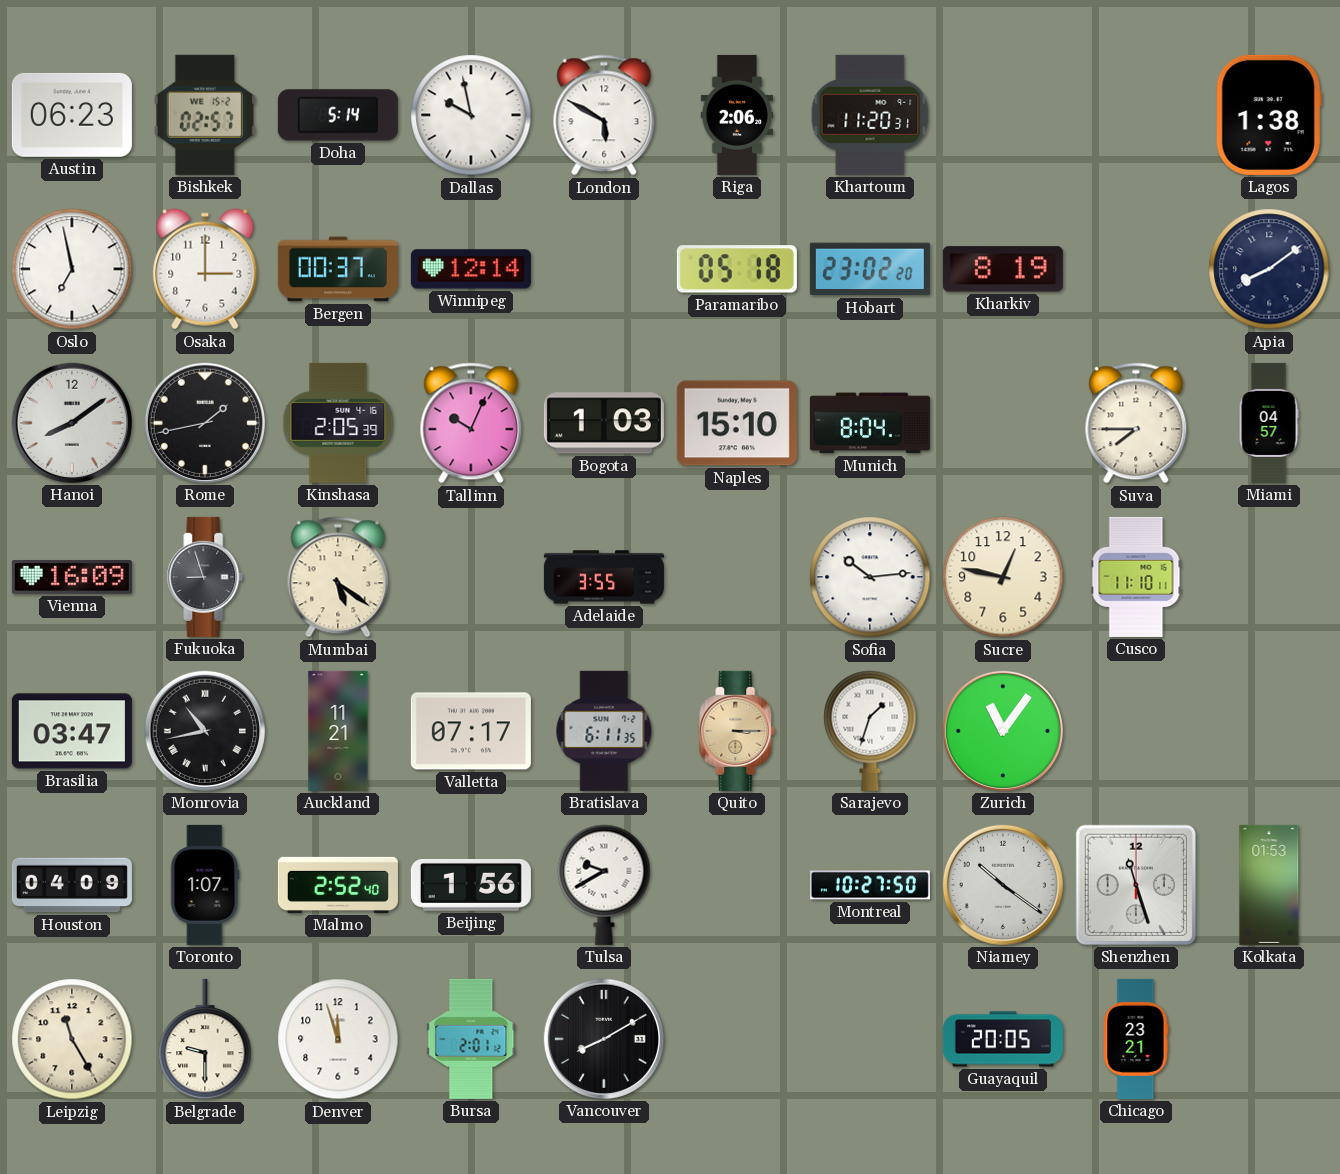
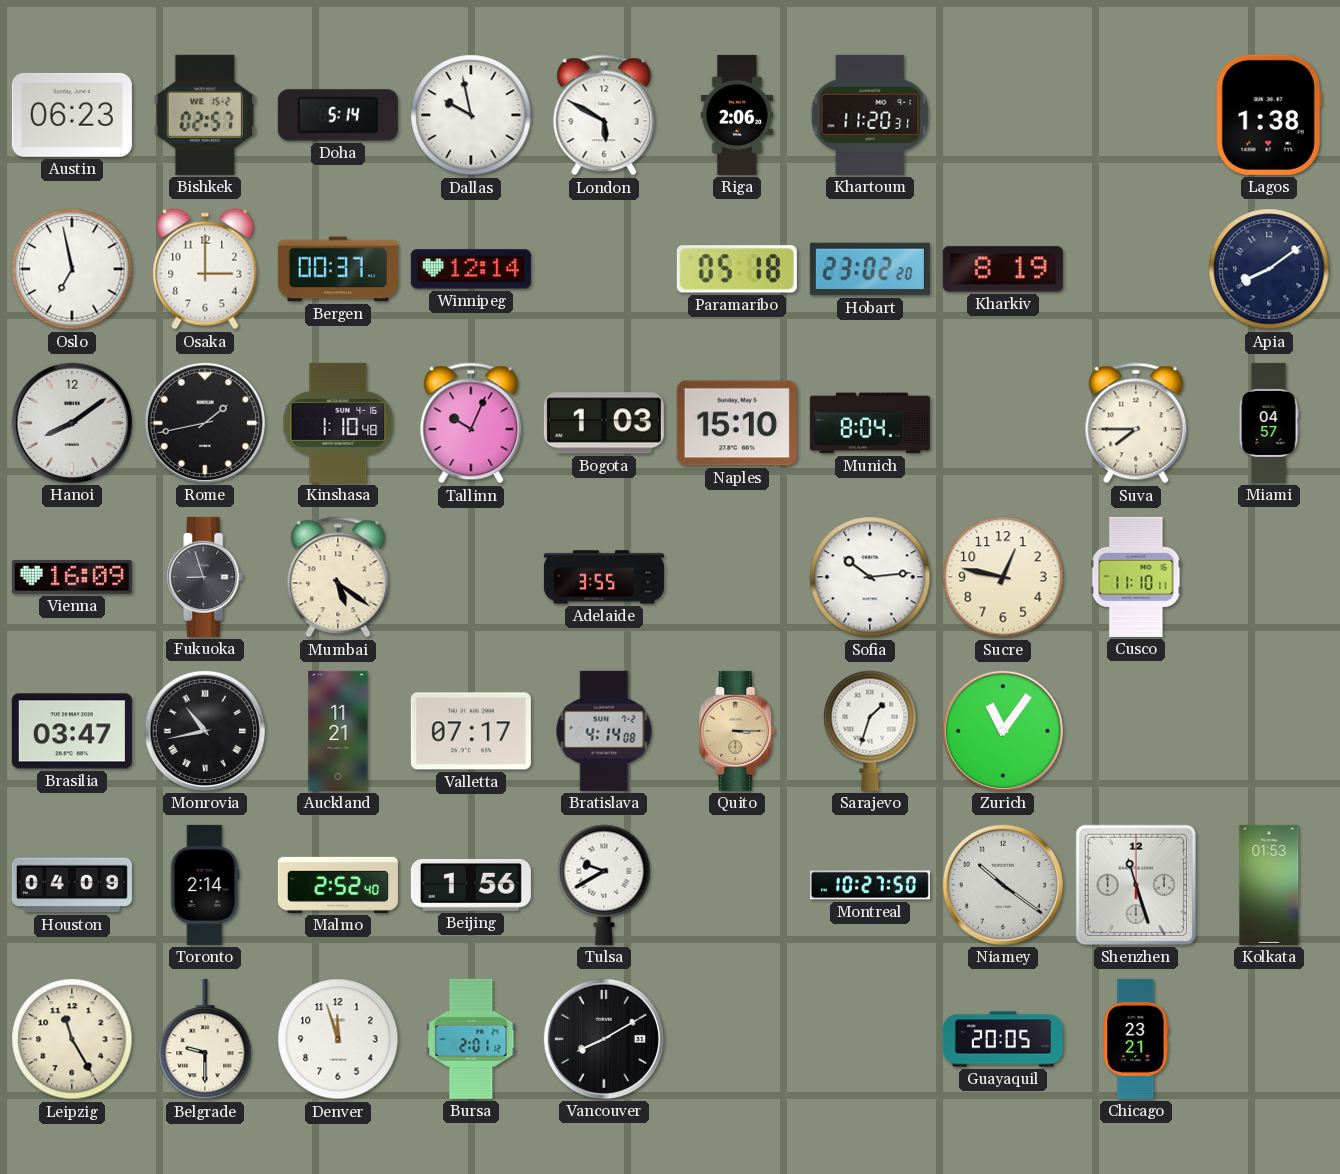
Kinshasa: 2:05 -> 1:10 (338, 423)
Bratislava: 6:11 -> 4:14 (604, 731)
Toronto: 1:07 -> 2:14 (205, 885)
